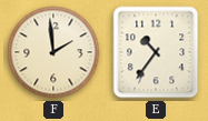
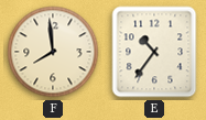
F: 1:59 -> 7:59 (53, 52)
